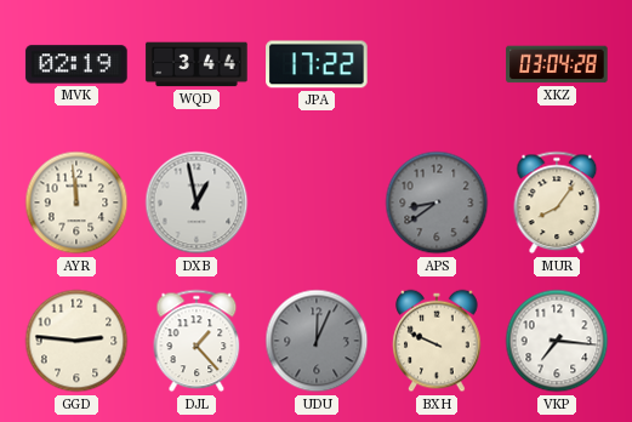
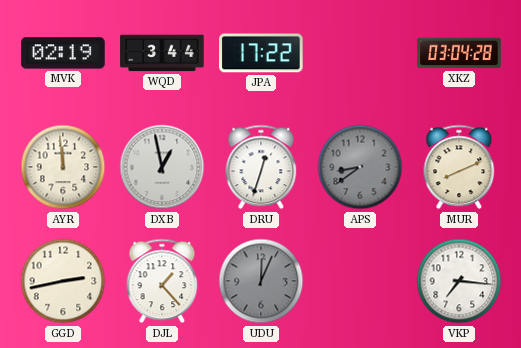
DRU: none -> 12:33 (261, 167)
MUR: 8:06 -> 8:11 (459, 167)
GGD: 2:46 -> 2:43 (63, 281)
BXH: 9:49 -> none (437, 341)
